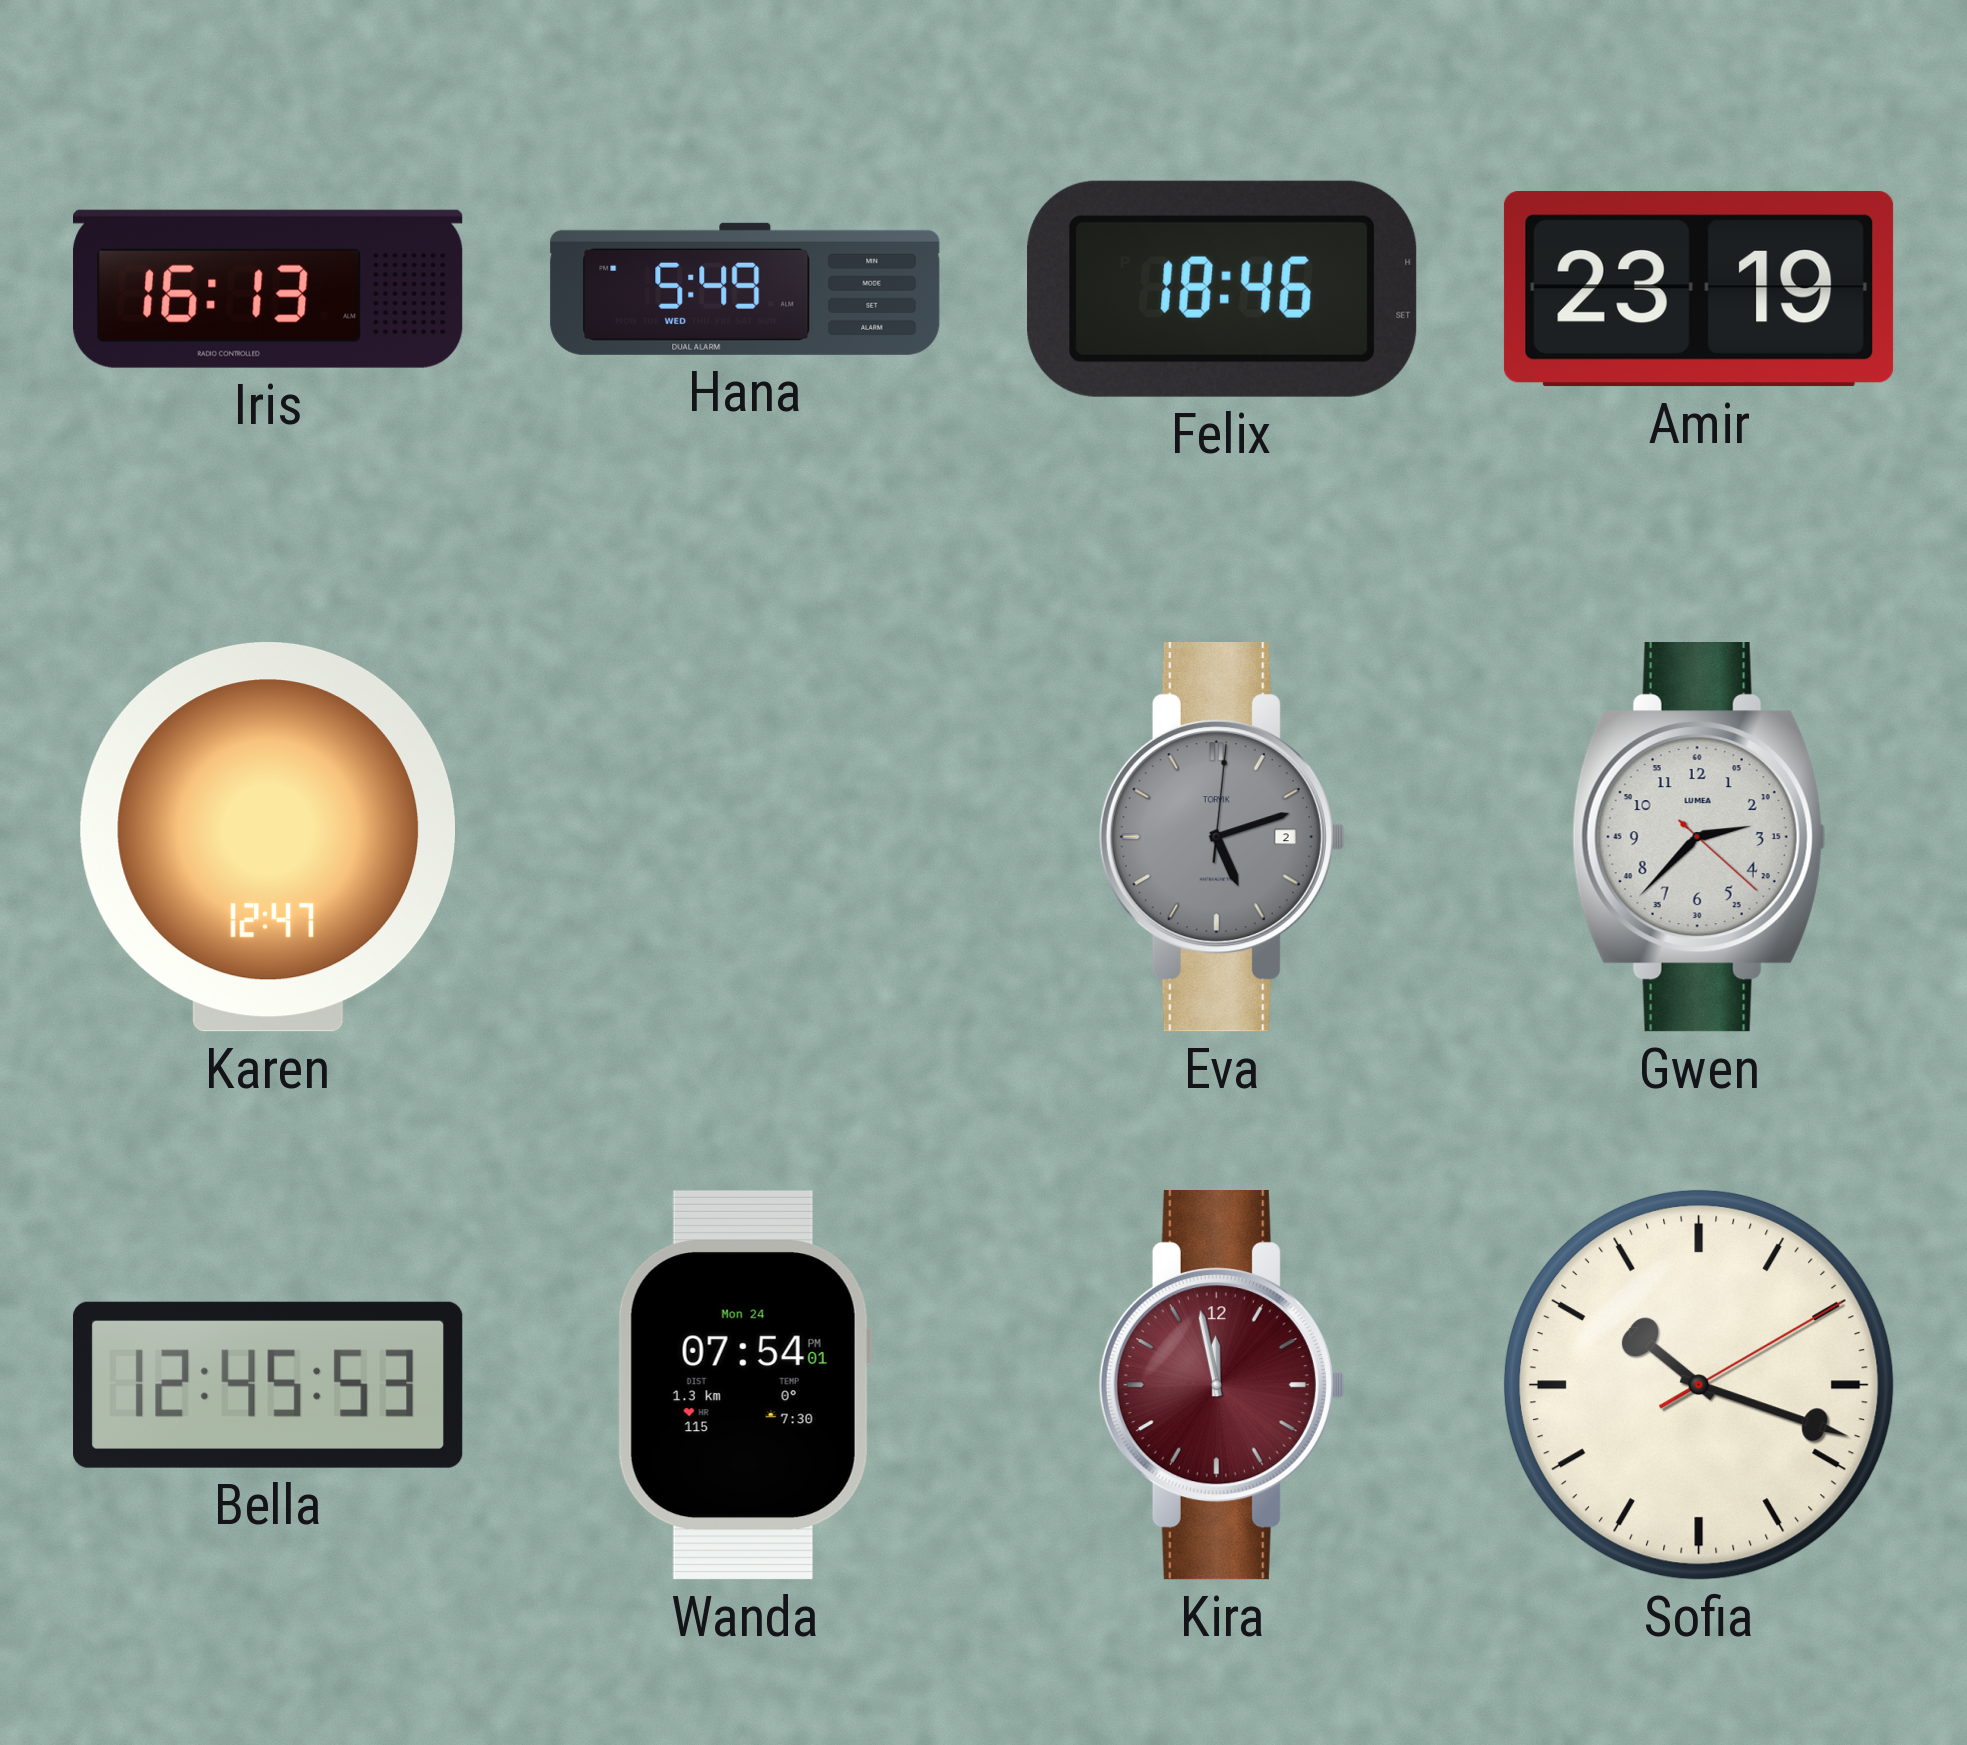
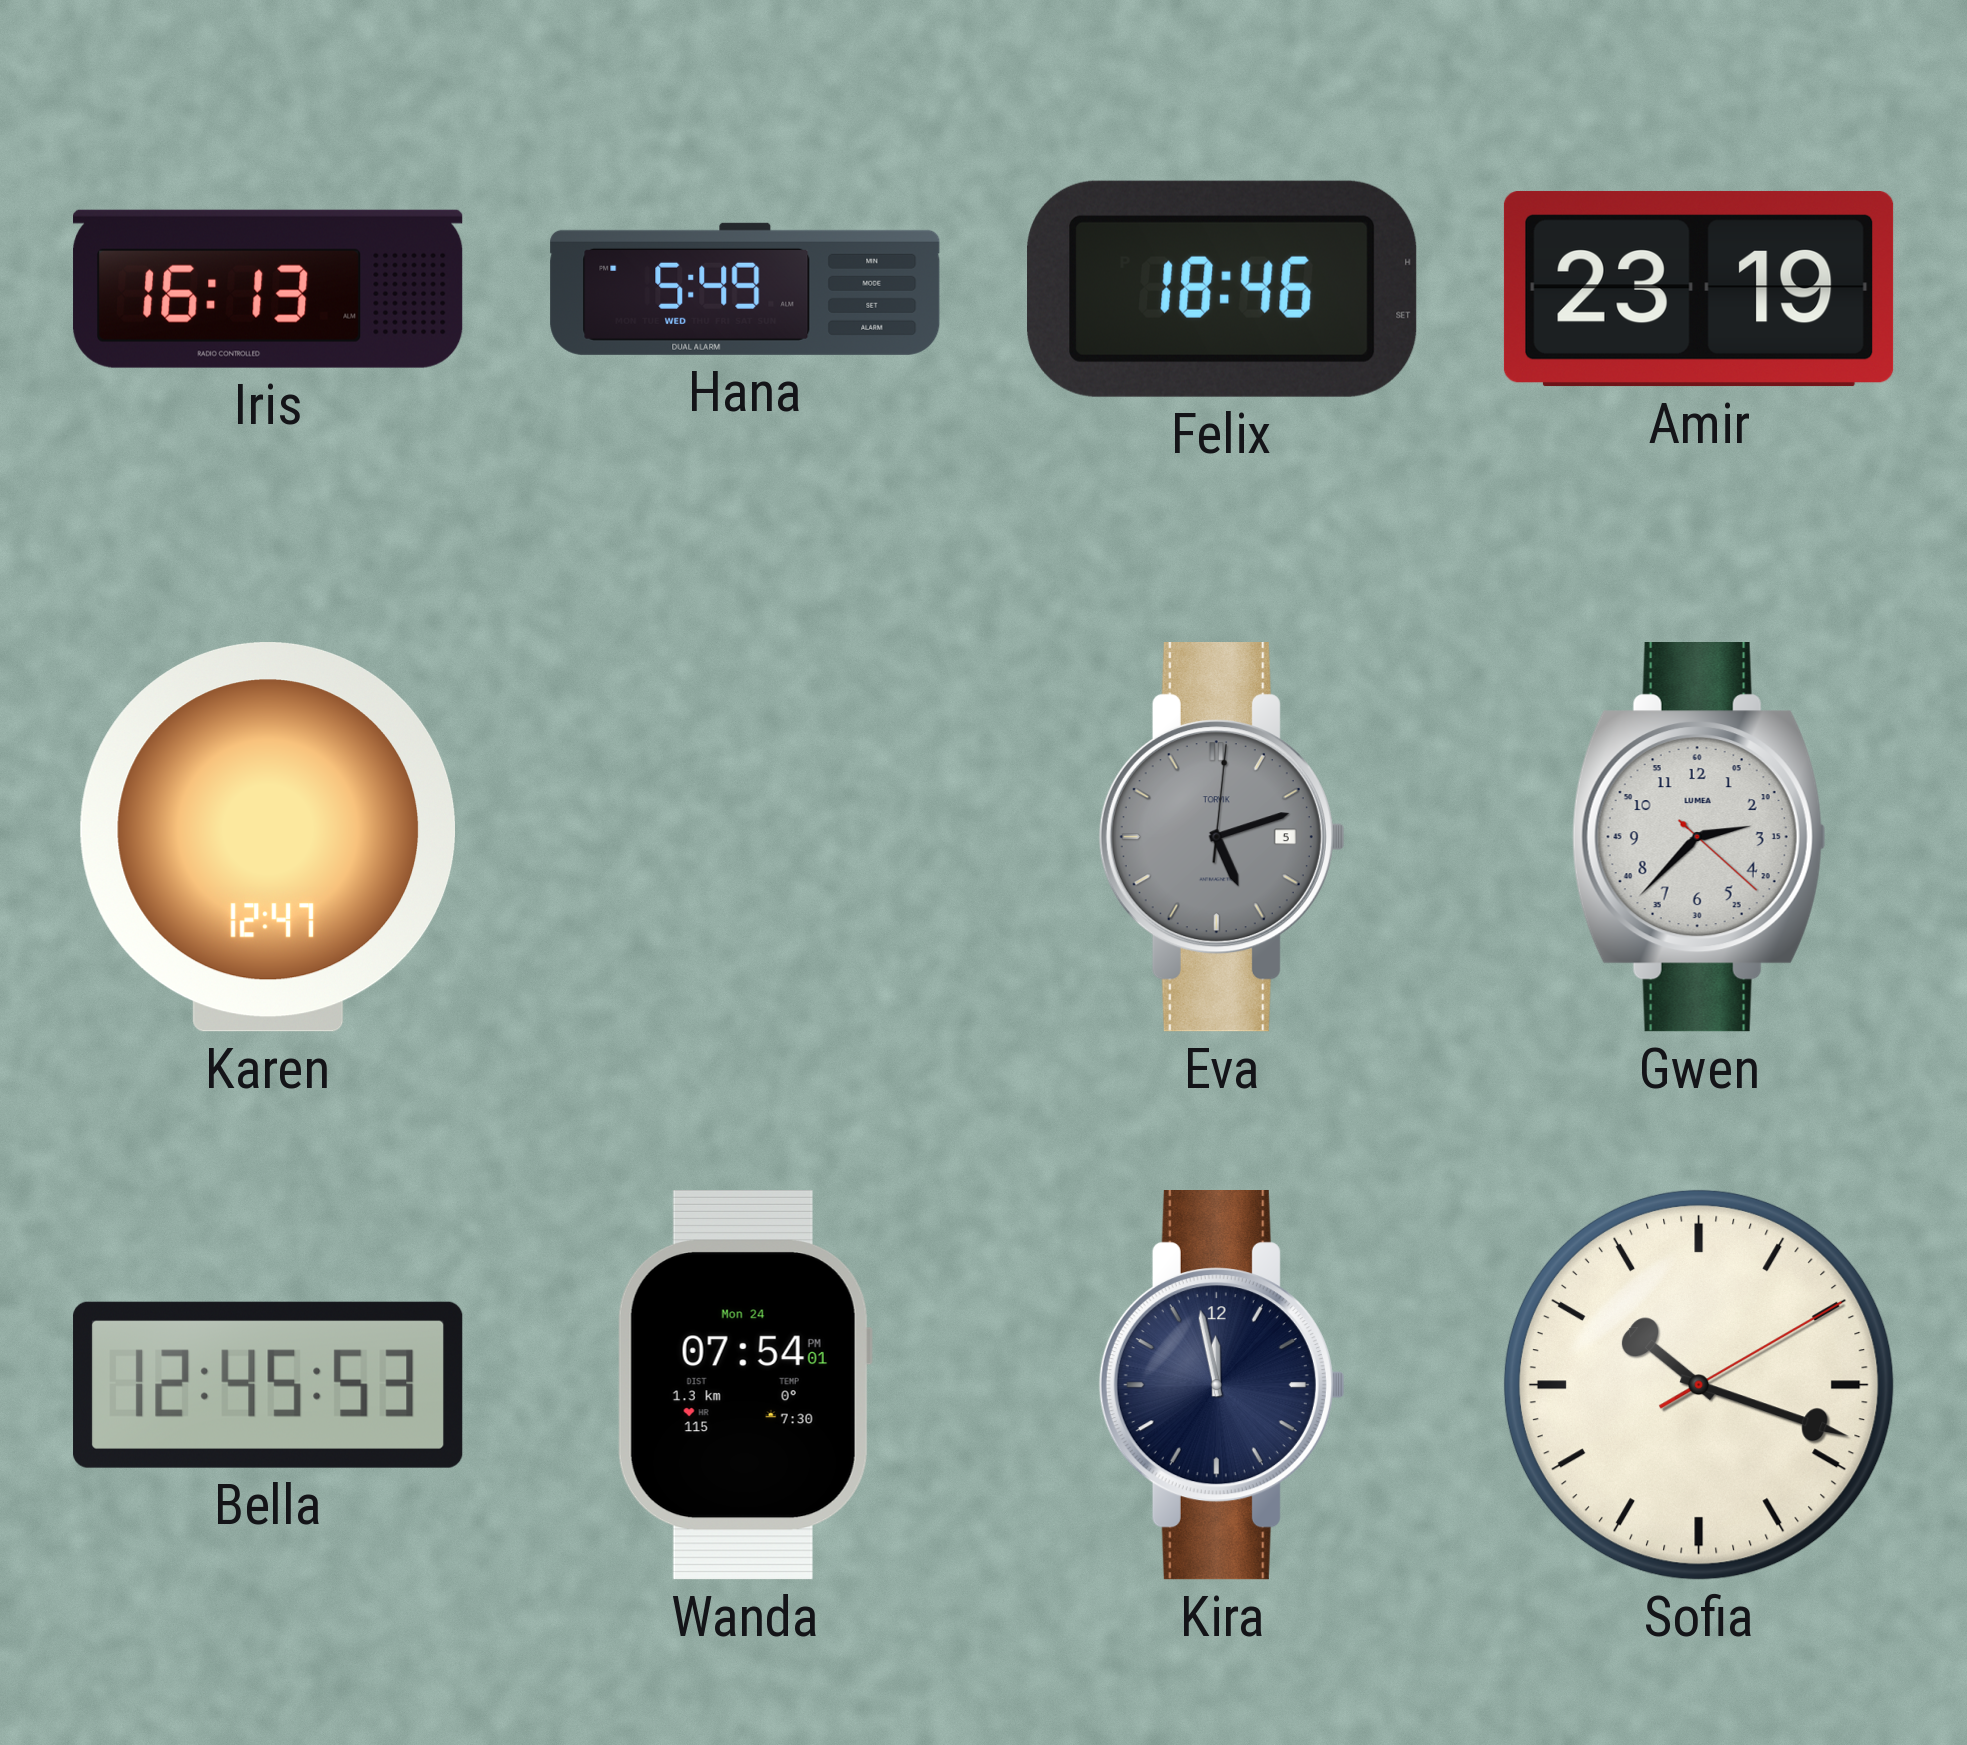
Eva date: 2 -> 5 (1222, 838)
Kira dial: burgundy -> navy (1222, 1386)
